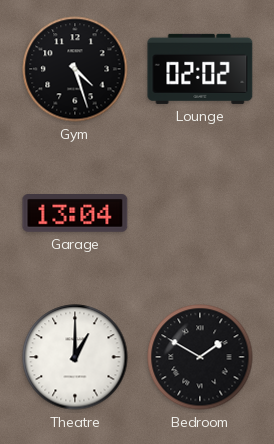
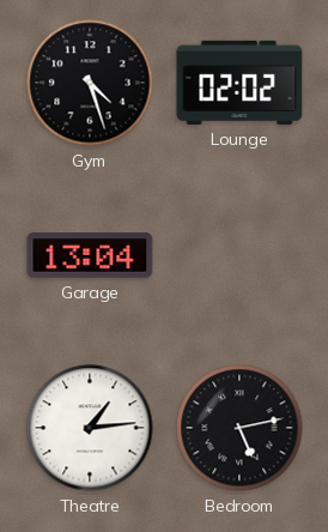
Theatre: 1:00 -> 1:14 (90, 428)
Bedroom: 1:50 -> 5:13 (239, 428)
